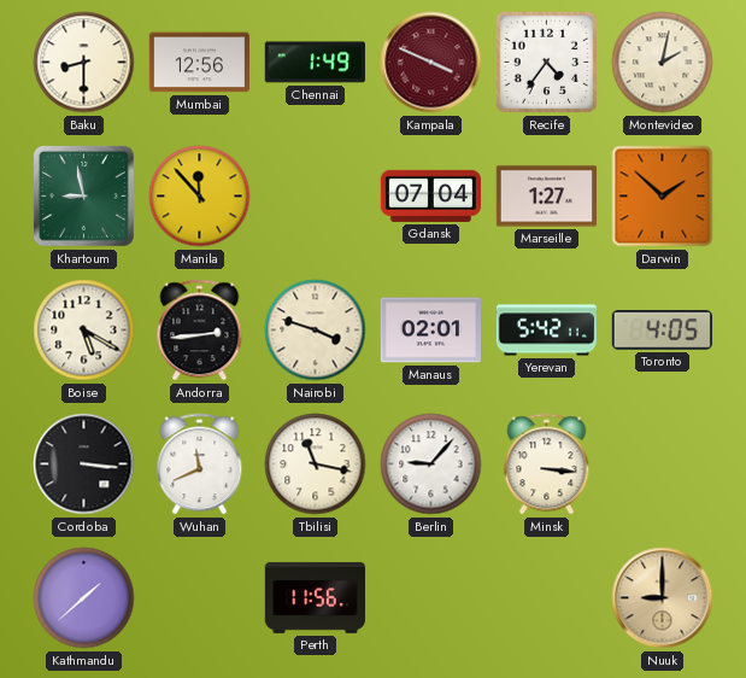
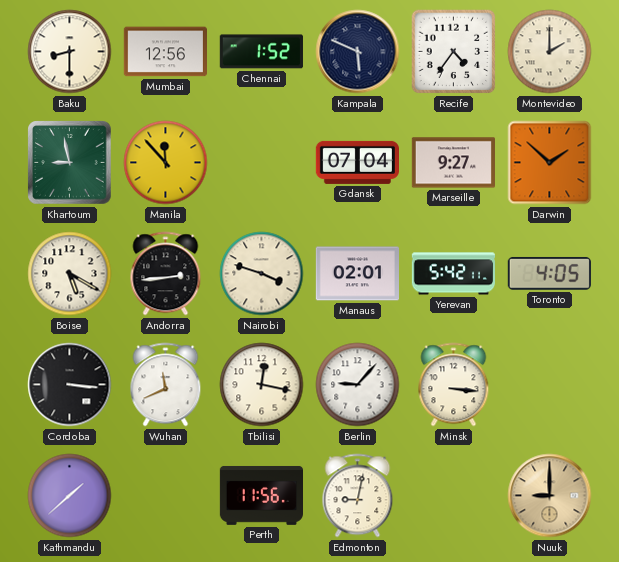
Chennai: 1:49 -> 1:52 (261, 52)
Kampala: 3:49 -> 5:49 (358, 52)
Kampala dial: burgundy -> navy (358, 52)
Montevideo: 2:02 -> 2:00 (550, 52)
Marseille: 1:27 -> 9:27 (453, 163)
Tbilisi: 11:17 -> 12:17 (262, 385)
Edmonton: none -> 9:02 (358, 496)
